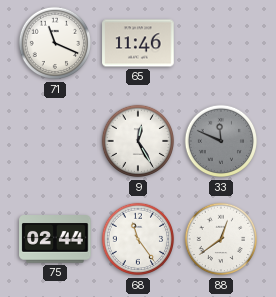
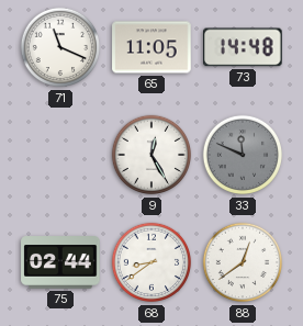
65: 11:46 -> 11:05 (151, 47)
73: none -> 14:48 (244, 47)
68: 11:24 -> 8:39 (151, 262)
